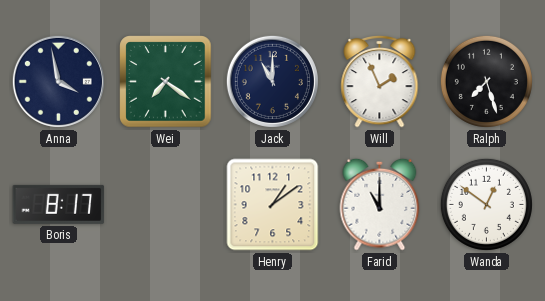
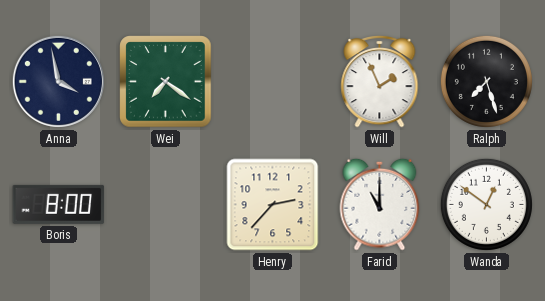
Jack: 11:00 -> none (272, 81)
Boris: 8:17 -> 8:00 (59, 204)
Henry: 1:09 -> 2:37 (273, 205)
